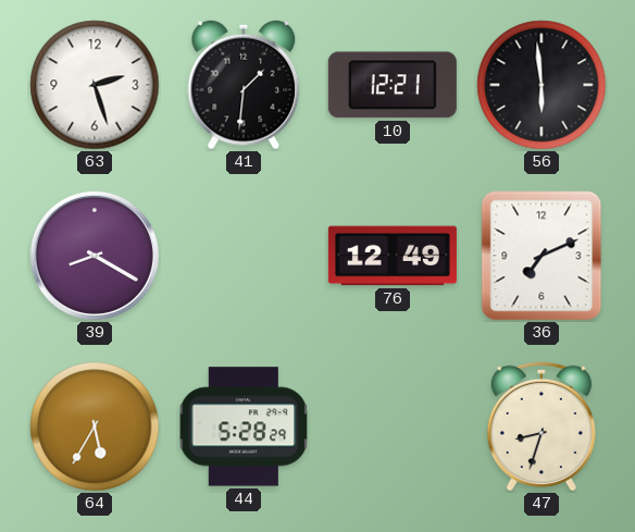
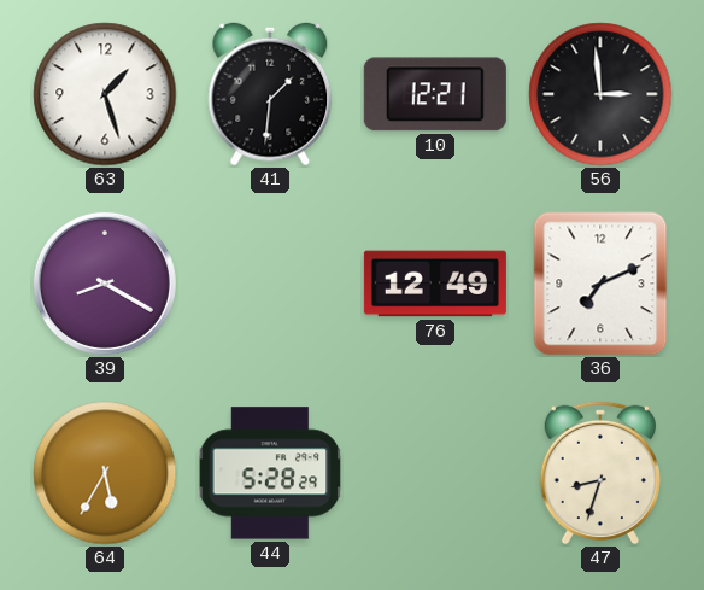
63: 2:27 -> 1:27 (105, 94)
56: 5:59 -> 2:59 (600, 94)
